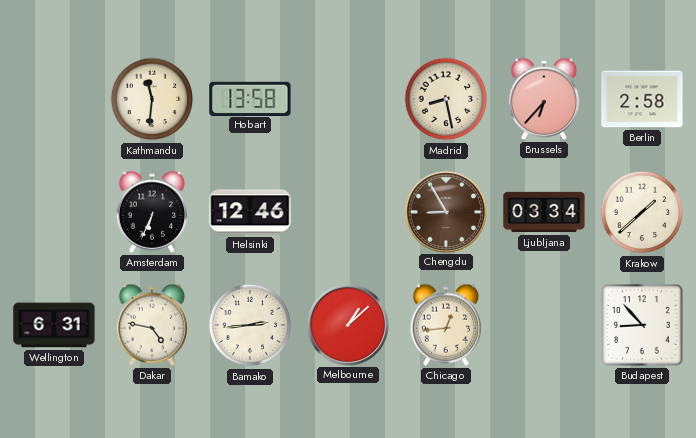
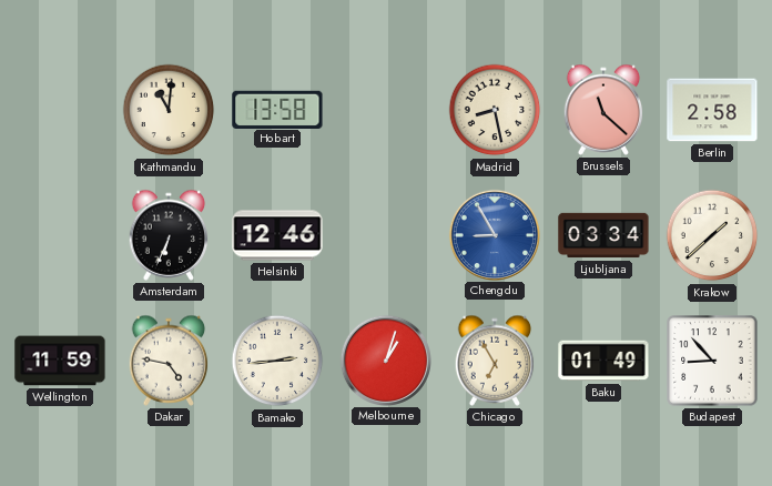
Kathmandu: 11:31 -> 11:01 (169, 110)
Brussels: 6:37 -> 11:22 (603, 110)
Chengdu dial: brown -> blue (494, 234)
Wellington: 6:31 -> 11:59 (60, 361)
Melbourne: 1:08 -> 1:03 (385, 360)
Chicago: 12:44 -> 6:55 (495, 361)
Baku: none -> 01:49 (603, 361)
